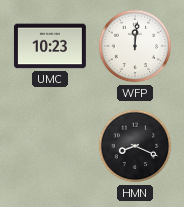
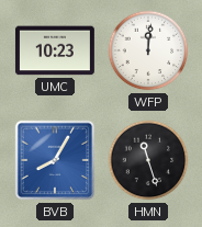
BVB: none -> 8:05 (55, 160)
HMN: 8:19 -> 11:27 (148, 160)
